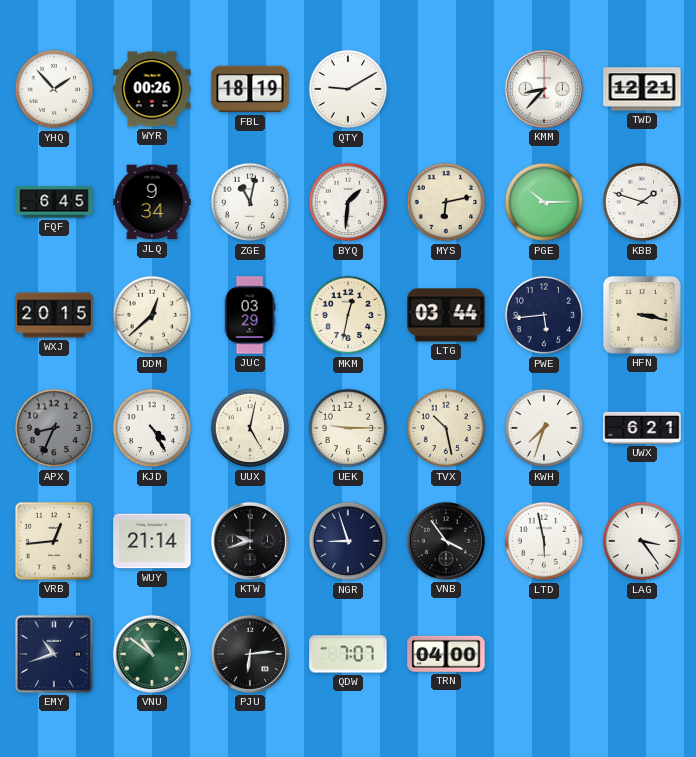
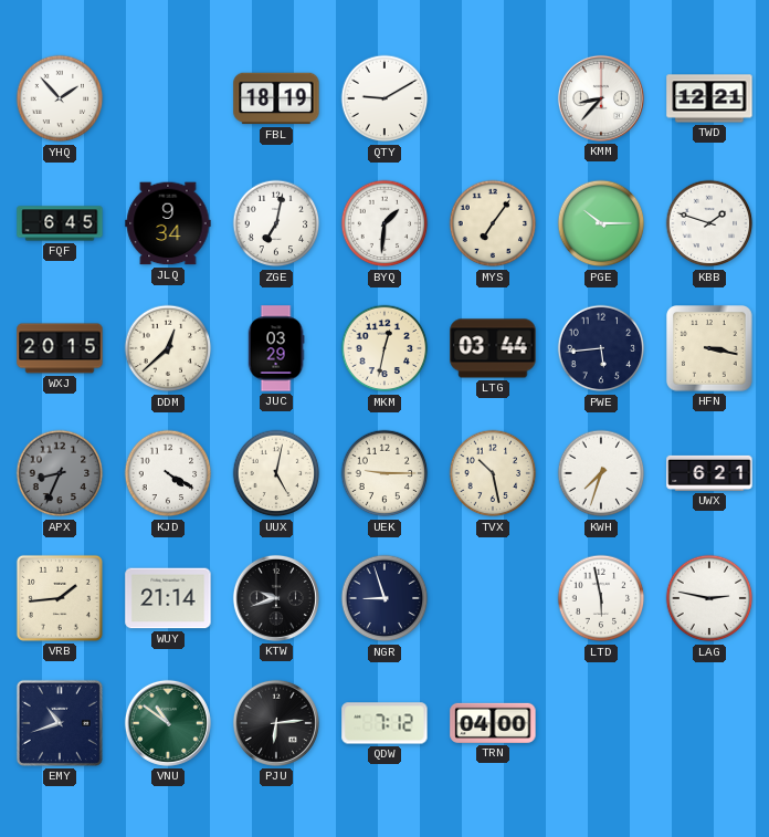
WYR: 00:26 -> none (152, 89)
ZGE: 11:02 -> 7:02 (276, 223)
MYS: 6:13 -> 7:06 (493, 223)
KJD: 4:25 -> 4:20 (168, 473)
VRB: 12:44 -> 1:44 (60, 598)
VNB: 3:54 -> none (446, 541)
LAG: 3:24 -> 2:47 (709, 598)
QDW: 7:07 -> 7:12 (384, 723)
